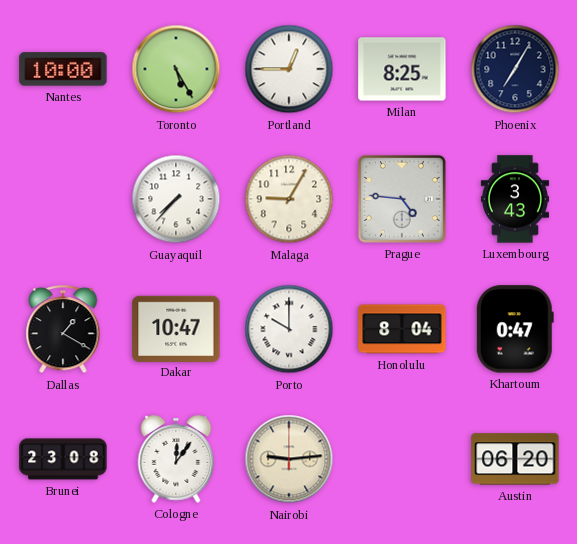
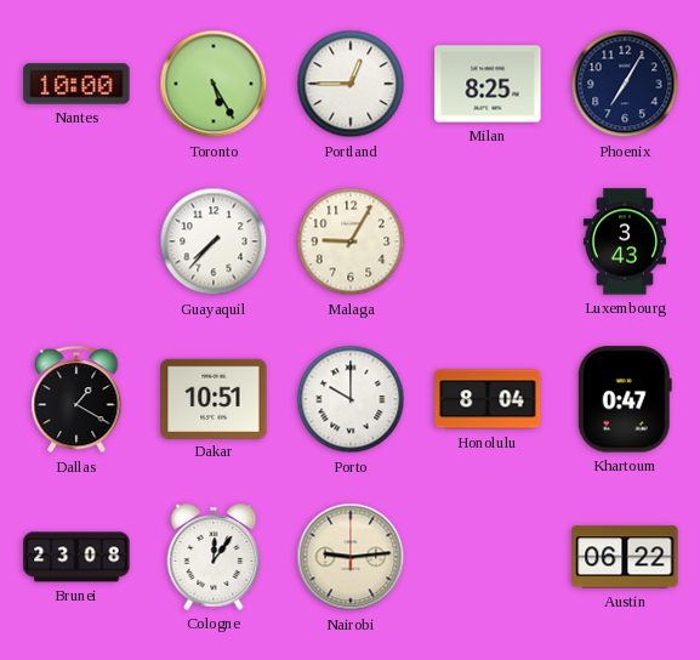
Prague: 4:46 -> none (402, 199)
Dakar: 10:47 -> 10:51 (214, 398)
Austin: 06:20 -> 06:22 (625, 557)
